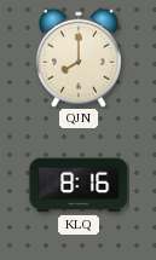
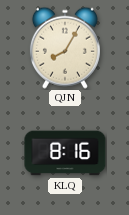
QJN: 8:00 -> 8:05 (65, 48)
